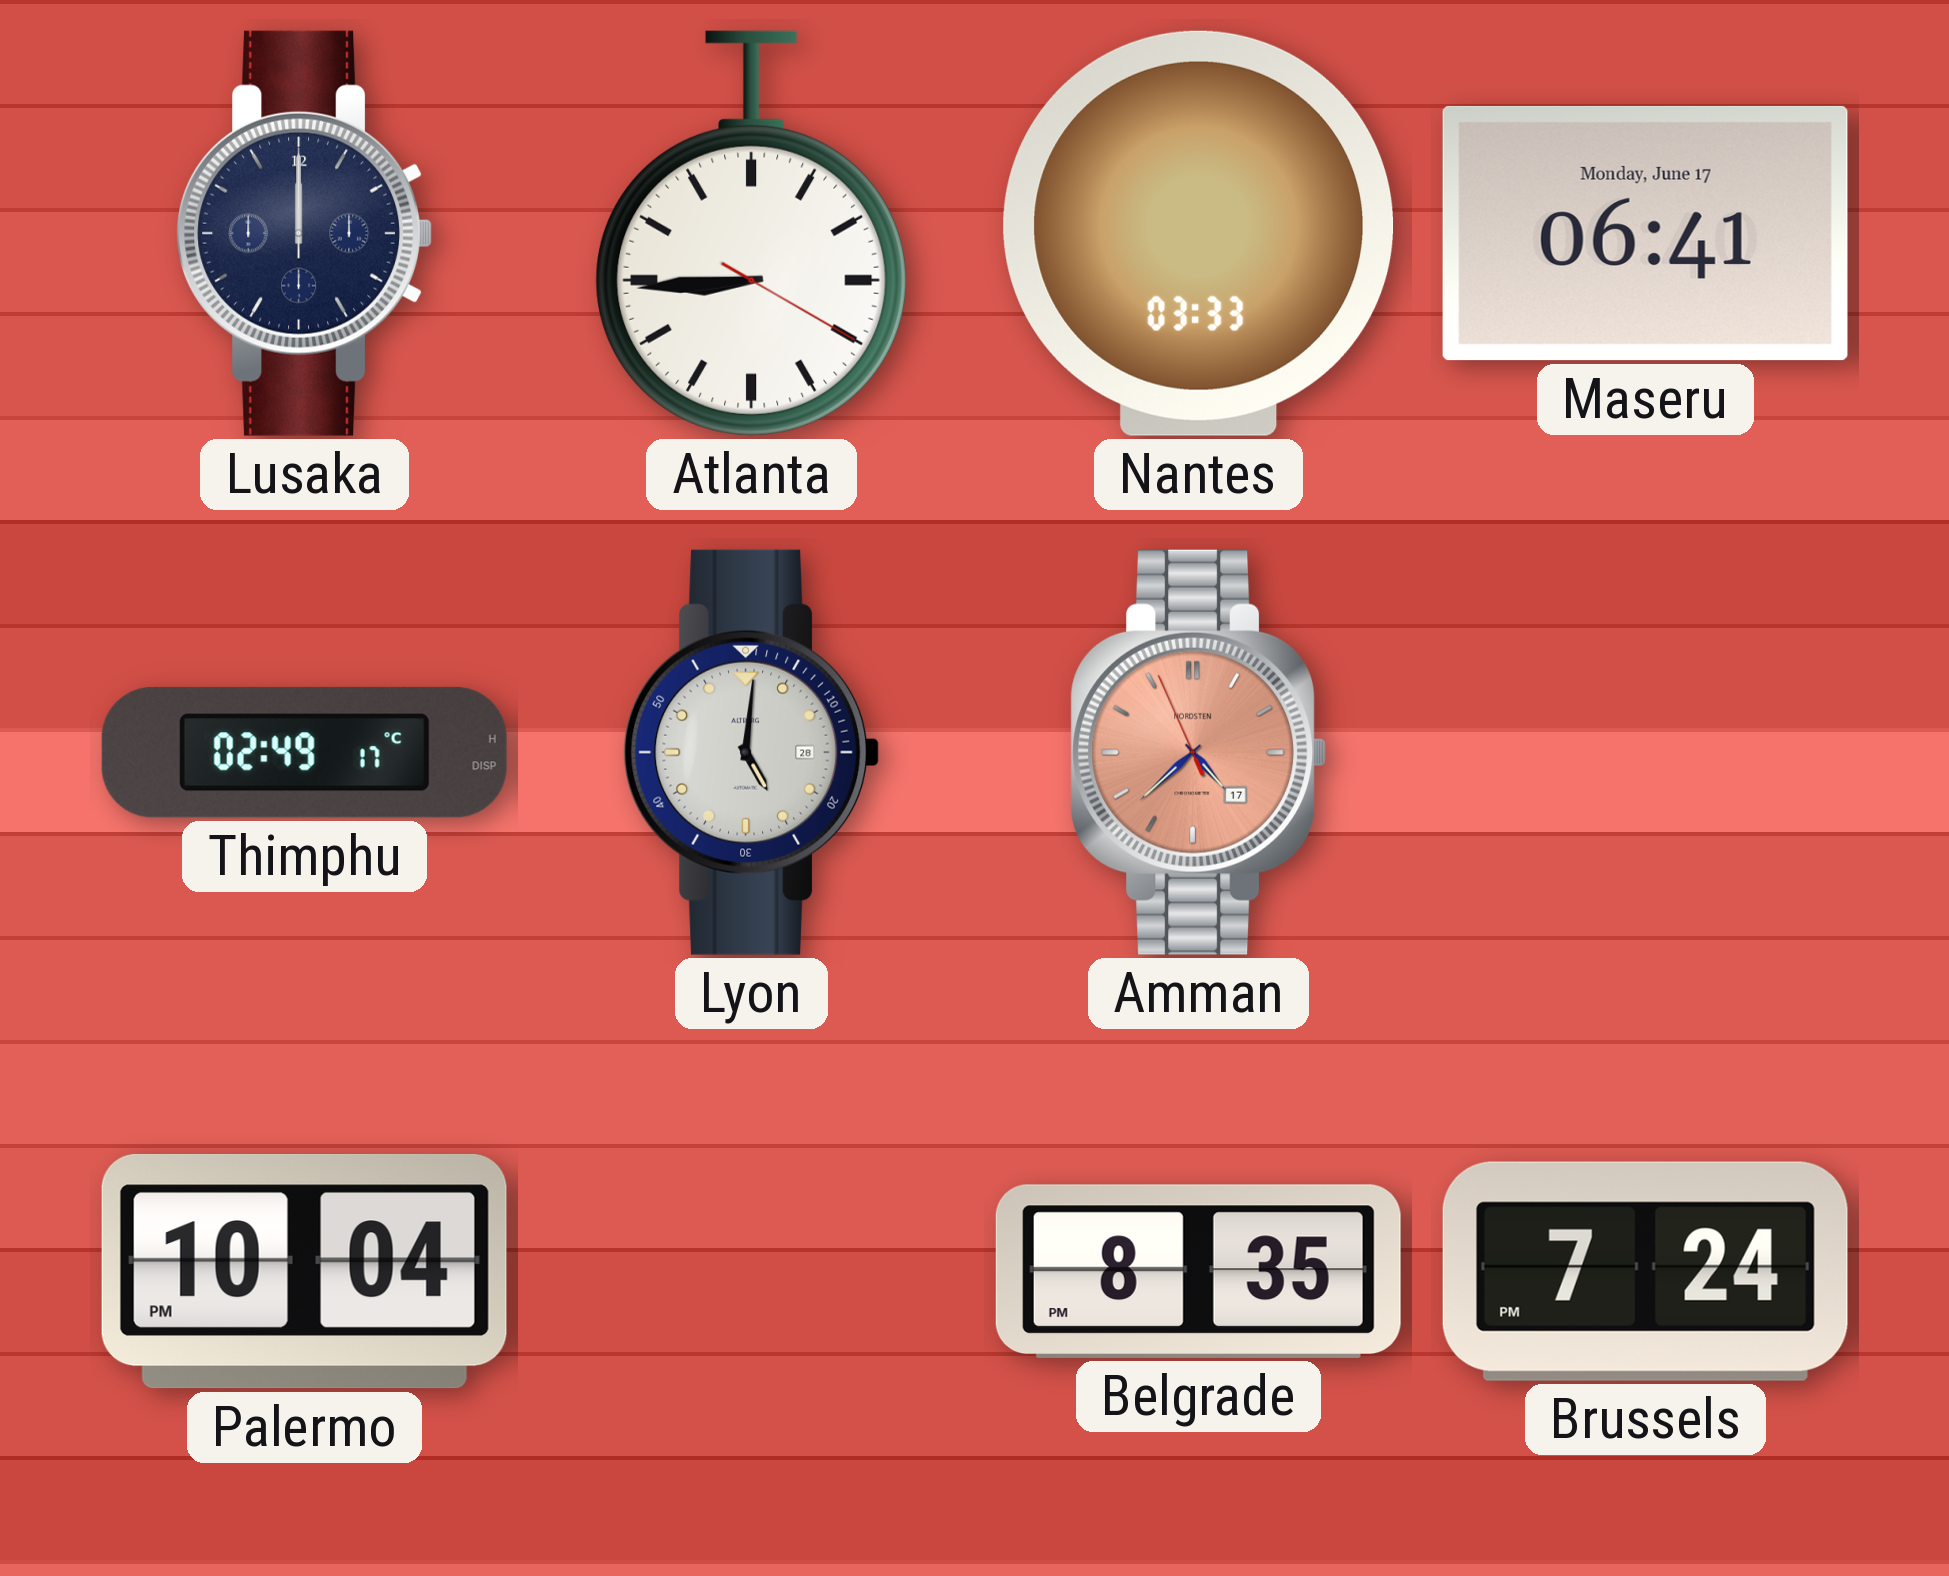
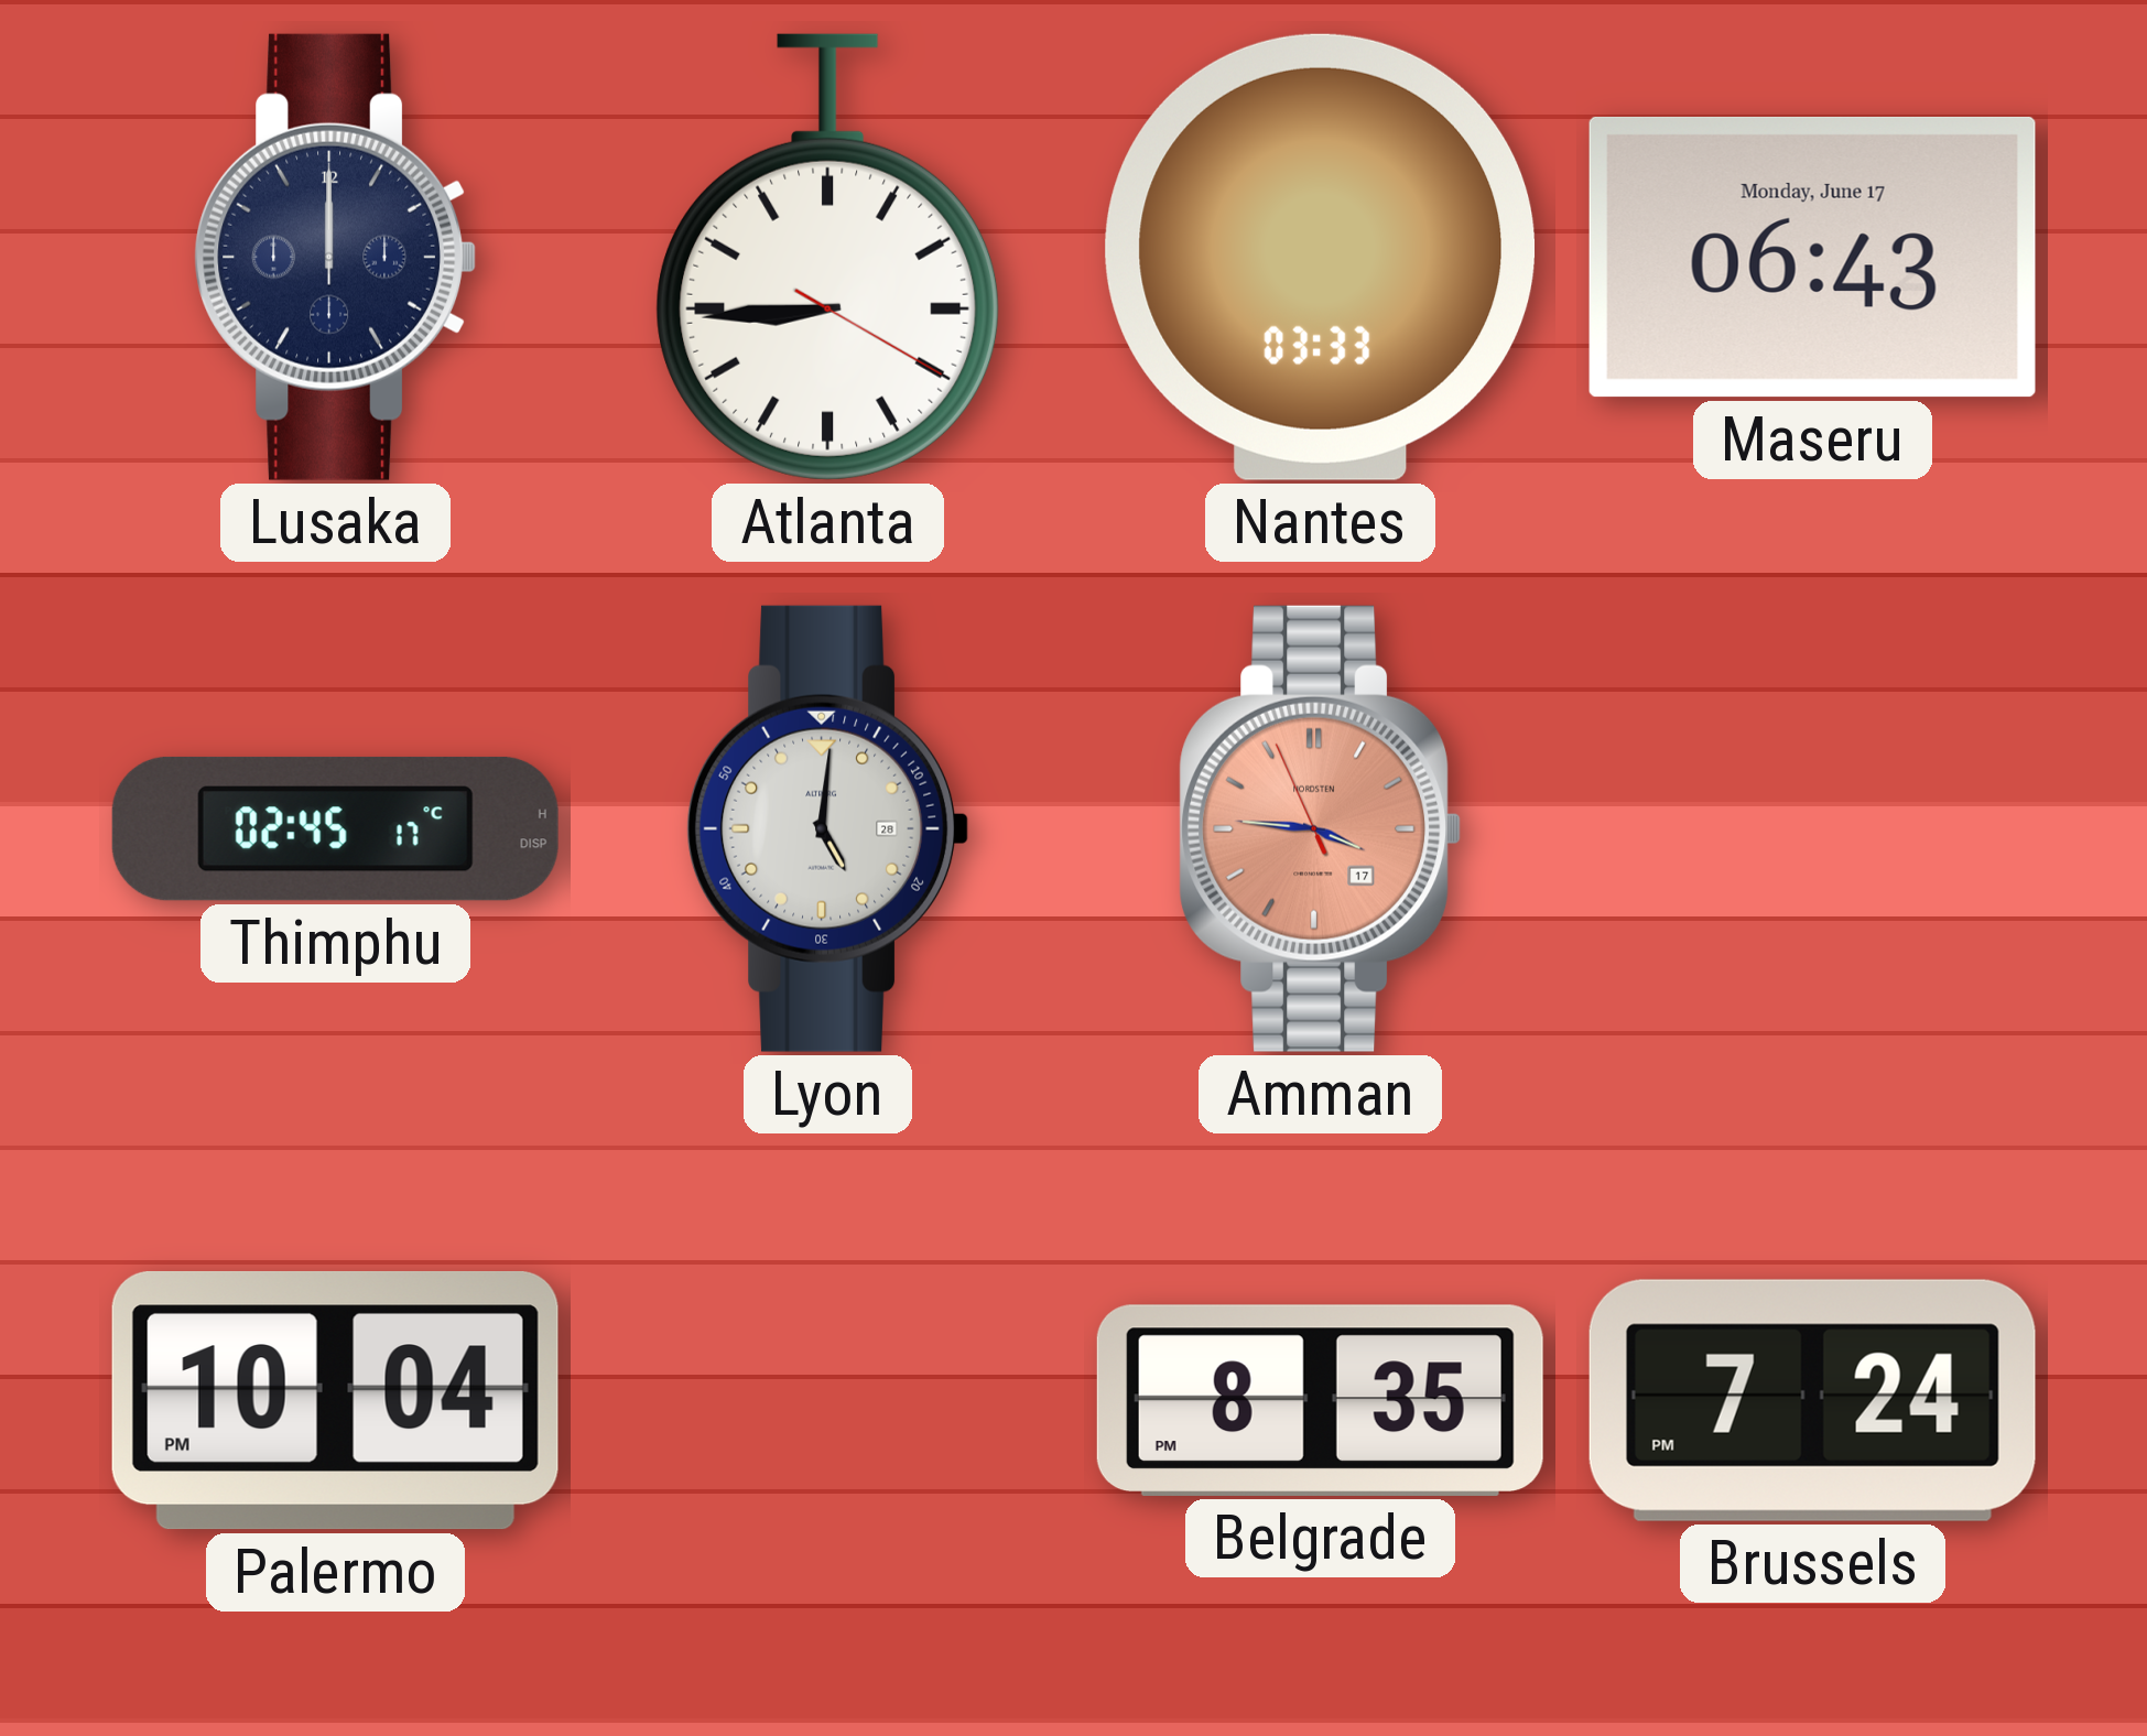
Maseru: 06:41 -> 06:43 (1812, 257)
Thimphu: 02:49 -> 02:45 (335, 828)
Amman: 4:37 -> 3:45 (1321, 828)
